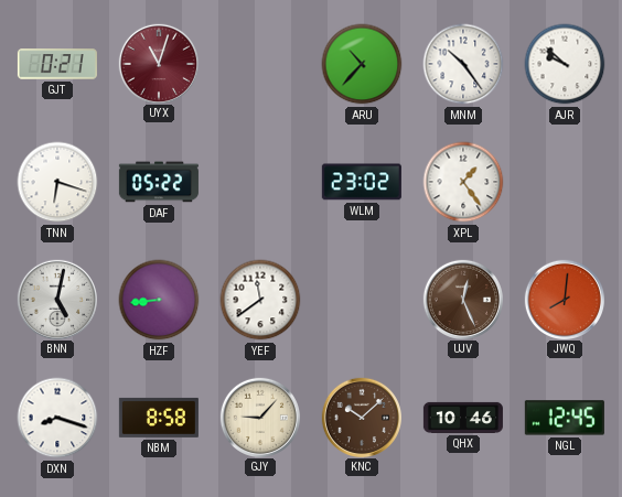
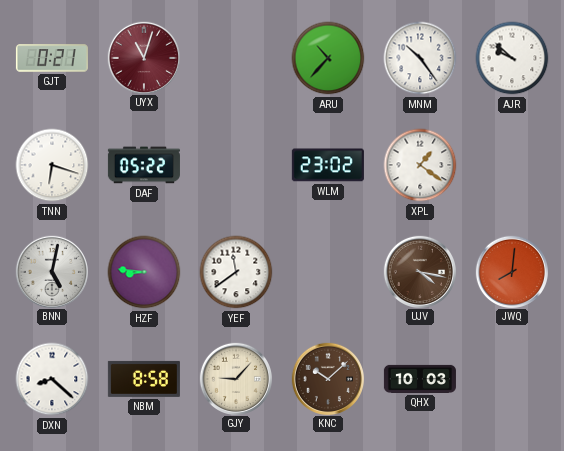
XPL: 1:24 -> 1:21 (420, 165)
HZF: 8:44 -> 8:46 (144, 272)
UJV: 12:26 -> 4:17 (419, 271)
DXN: 8:18 -> 8:22 (52, 379)
QHX: 10:46 -> 10:03 (420, 379)
NGL: 12:45 -> none (565, 418)
